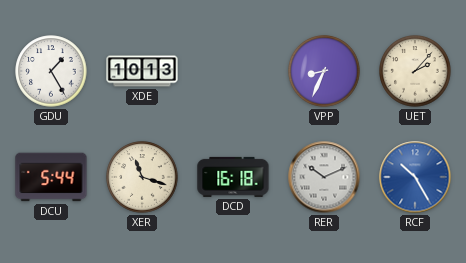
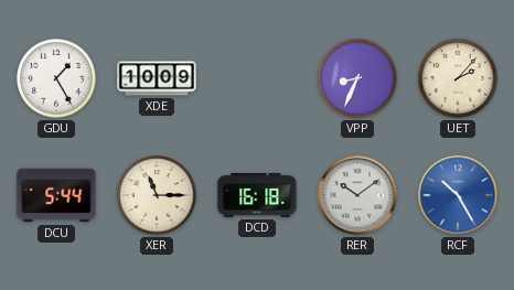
XDE: 10:13 -> 10:09 (157, 78)
XER: 11:18 -> 11:15 (157, 195)
RER: 10:11 -> 10:09 (357, 195)
